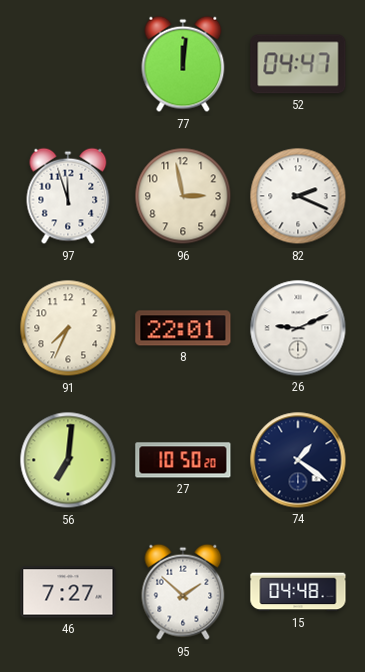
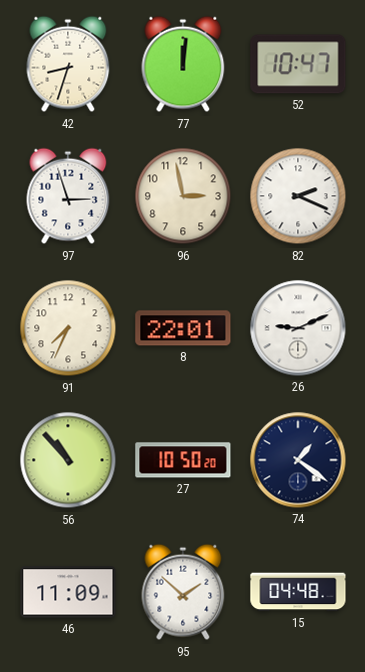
42: none -> 8:33 (68, 64)
52: 04:47 -> 10:47 (298, 64)
97: 11:57 -> 2:57 (68, 196)
56: 7:01 -> 10:53 (68, 460)
46: 7:27 -> 11:09 (68, 592)
